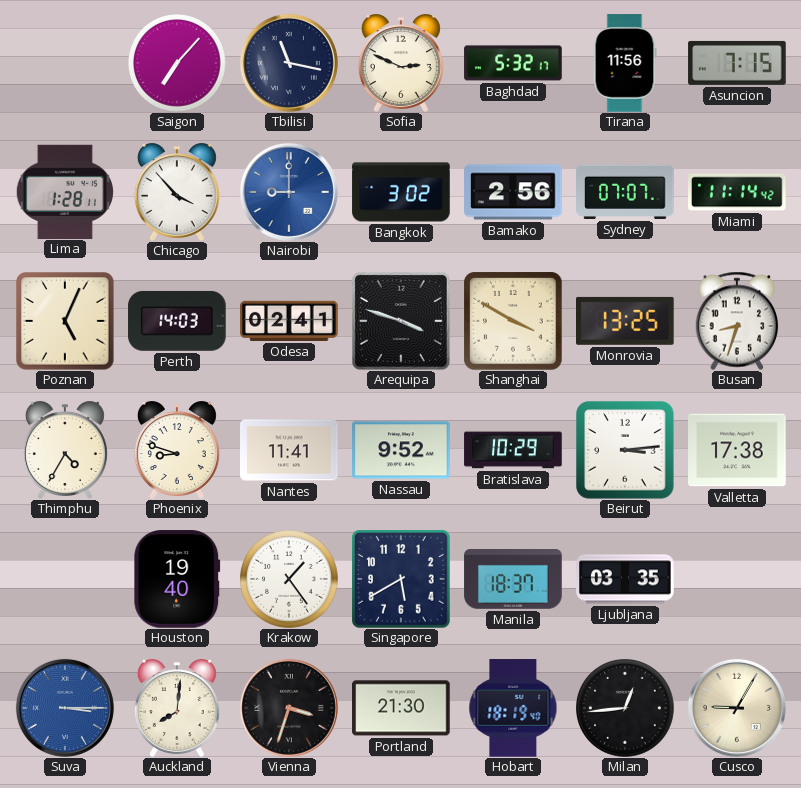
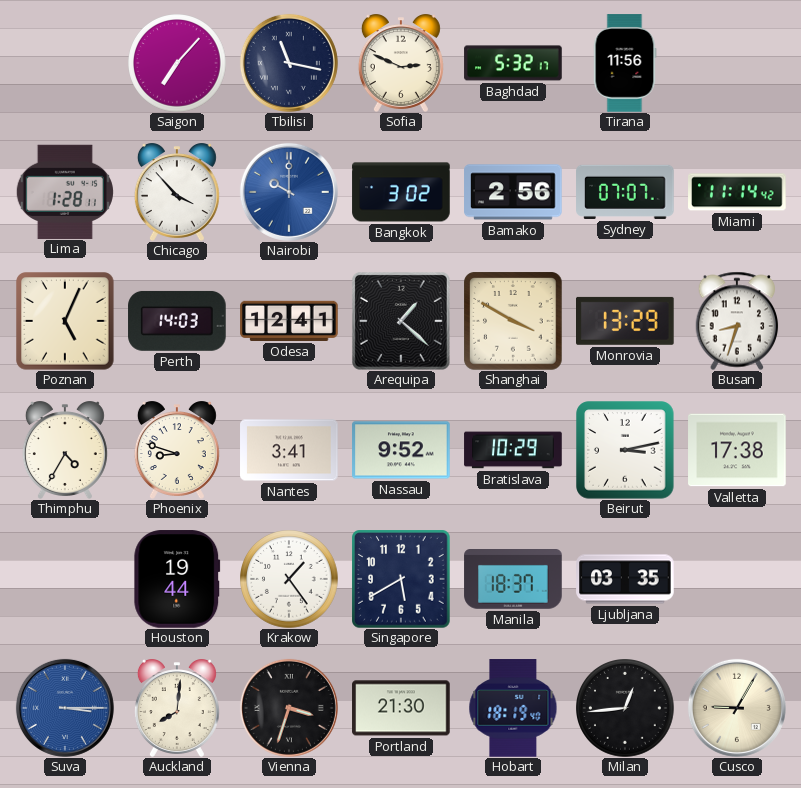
Asuncion: 7:15 -> none (737, 63)
Nairobi: 9:00 -> 10:00 (289, 192)
Odesa: 02:41 -> 12:41 (289, 321)
Arequipa: 3:48 -> 1:22 (401, 321)
Monrovia: 13:25 -> 13:29 (626, 321)
Nantes: 11:41 -> 3:41 (289, 450)
Beirut: 3:14 -> 3:13 (625, 450)
Houston: 19:40 -> 19:44 (177, 579)
